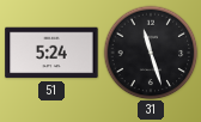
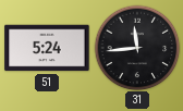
31: 11:27 -> 11:44 (137, 48)
